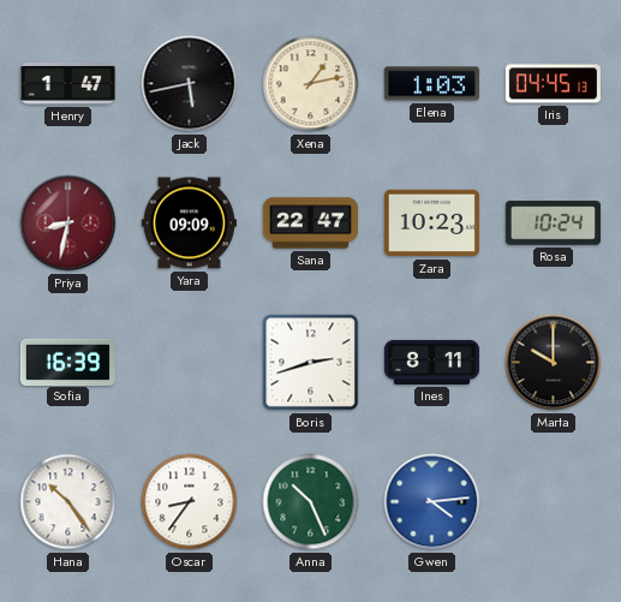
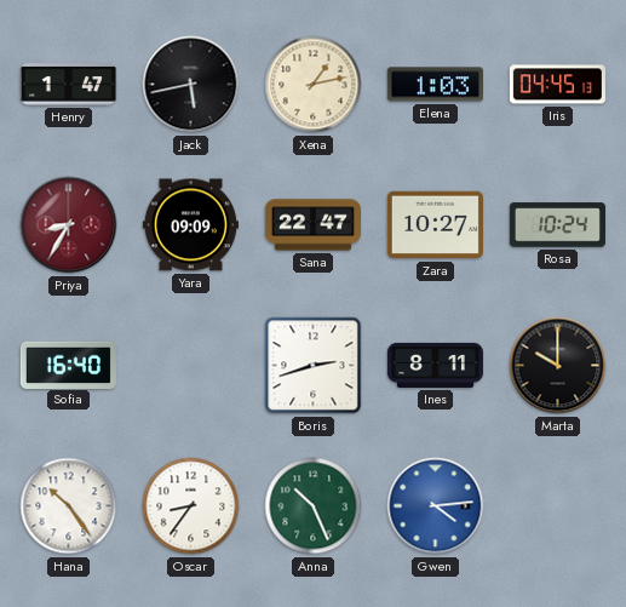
Priya: 8:32 -> 8:35 (69, 225)
Zara: 10:23 -> 10:27 (435, 225)
Sofia: 16:39 -> 16:40 (68, 365)
